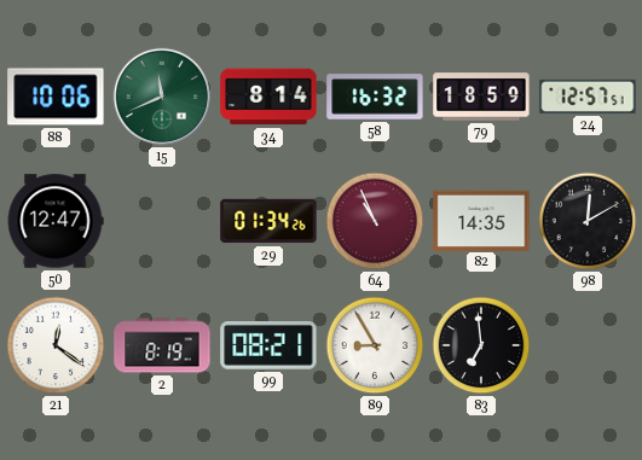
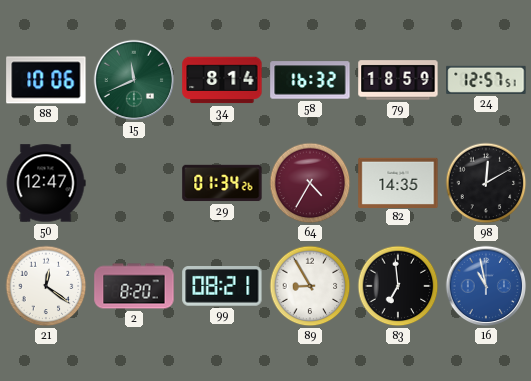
64: 10:56 -> 4:35 (310, 183)
2: 8:19 -> 8:20 (134, 286)
16: none -> 10:58 (486, 286)
